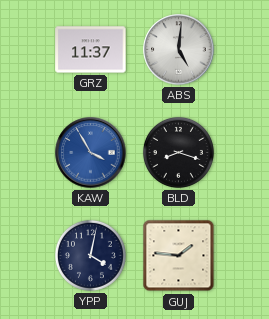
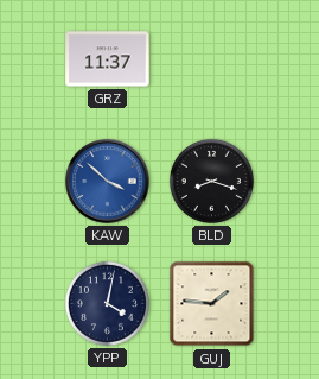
ABS: 5:01 -> none (179, 50)
KAW: 3:55 -> 3:52 (108, 182)
